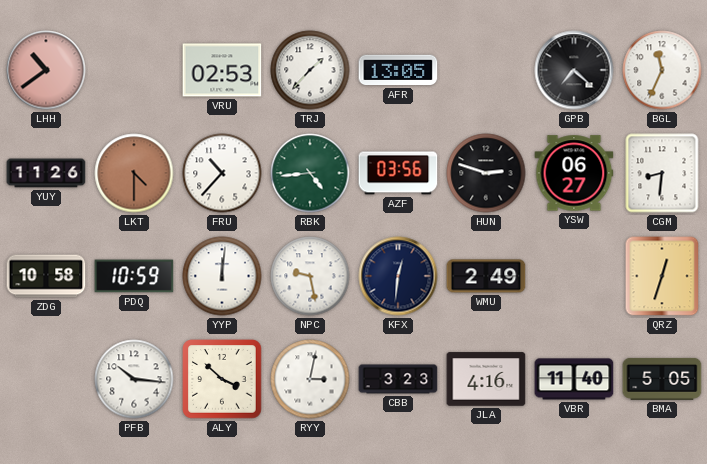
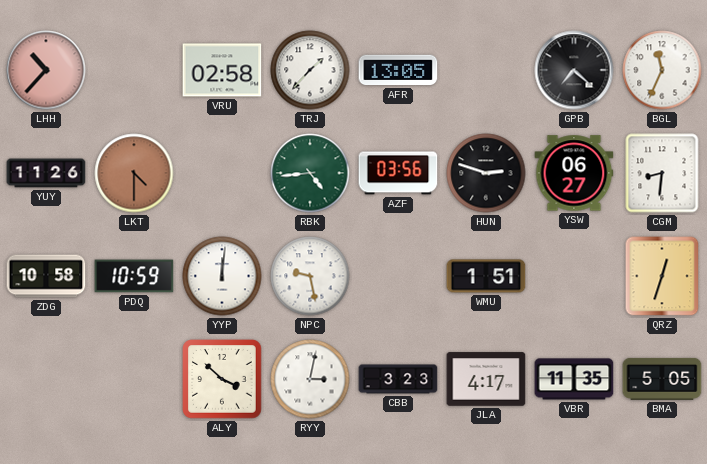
LHH: 10:39 -> 10:37 (46, 70)
VRU: 02:53 -> 02:58 (222, 70)
FRU: 10:37 -> none (222, 173)
KFX: 12:31 -> none (398, 276)
WMU: 2:49 -> 1:51 (486, 276)
PFB: 10:16 -> none (134, 379)
JLA: 4:16 -> 4:17 (486, 379)
VBR: 11:40 -> 11:35 (574, 379)
